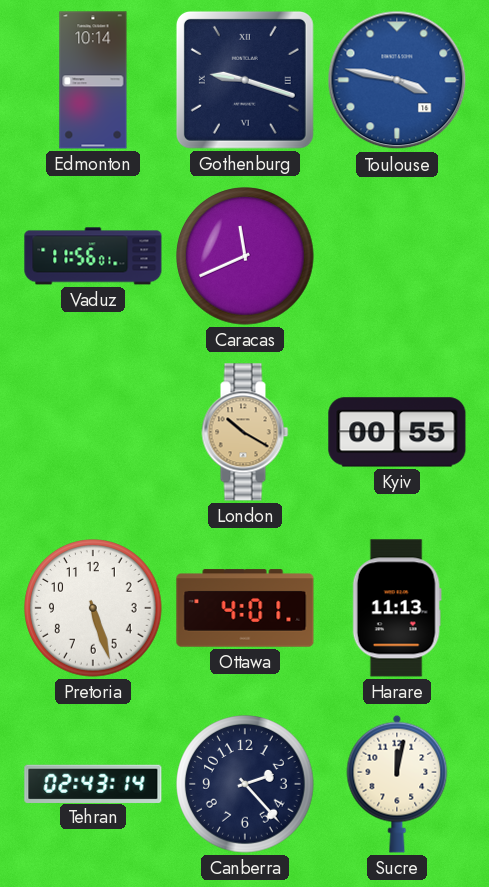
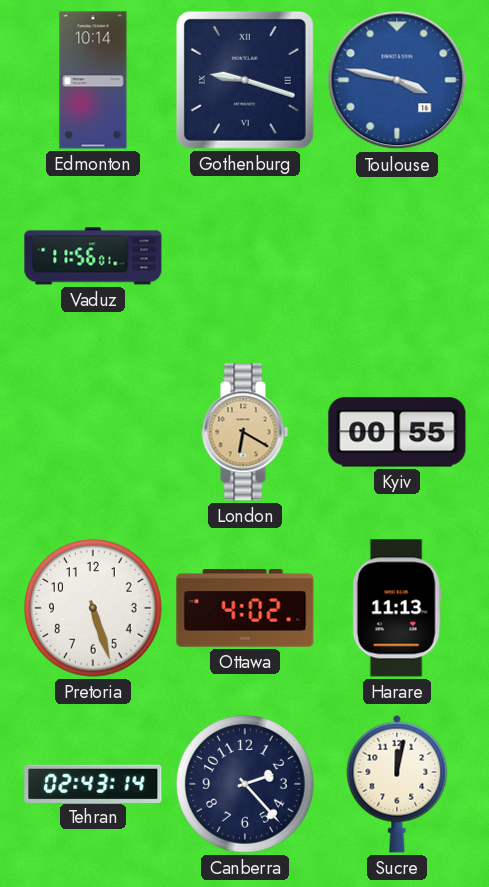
Caracas: 11:41 -> none (245, 256)
London: 10:20 -> 6:20 (245, 432)
Ottawa: 4:01 -> 4:02 (245, 608)
